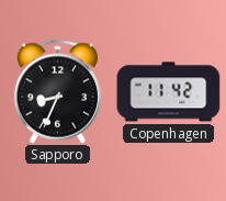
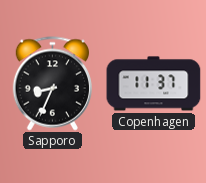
Copenhagen: 11:42 -> 11:37 (154, 84)
